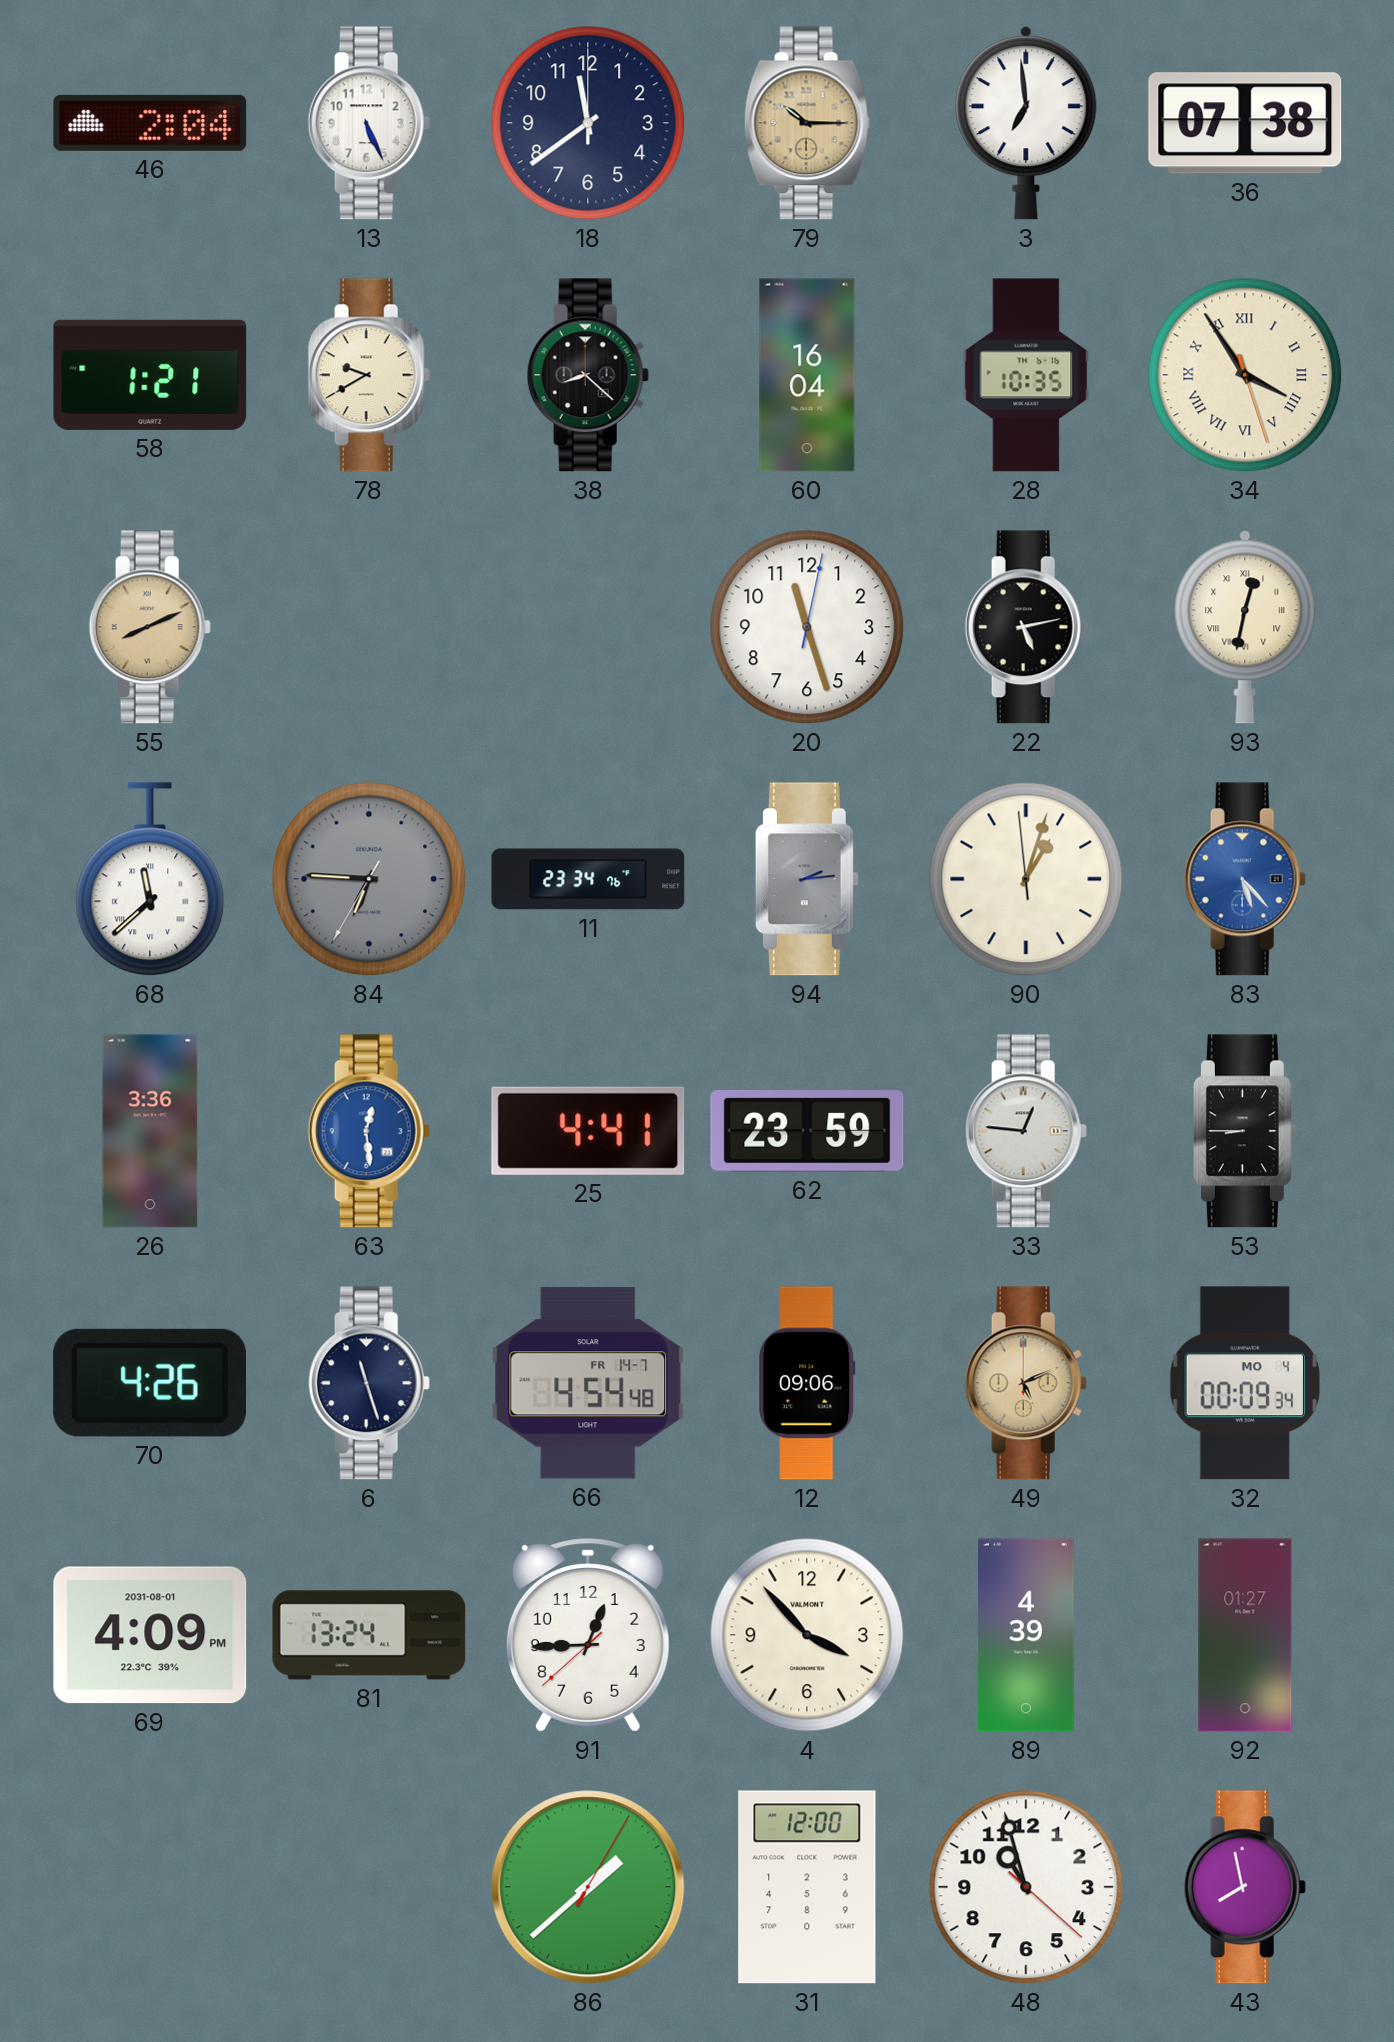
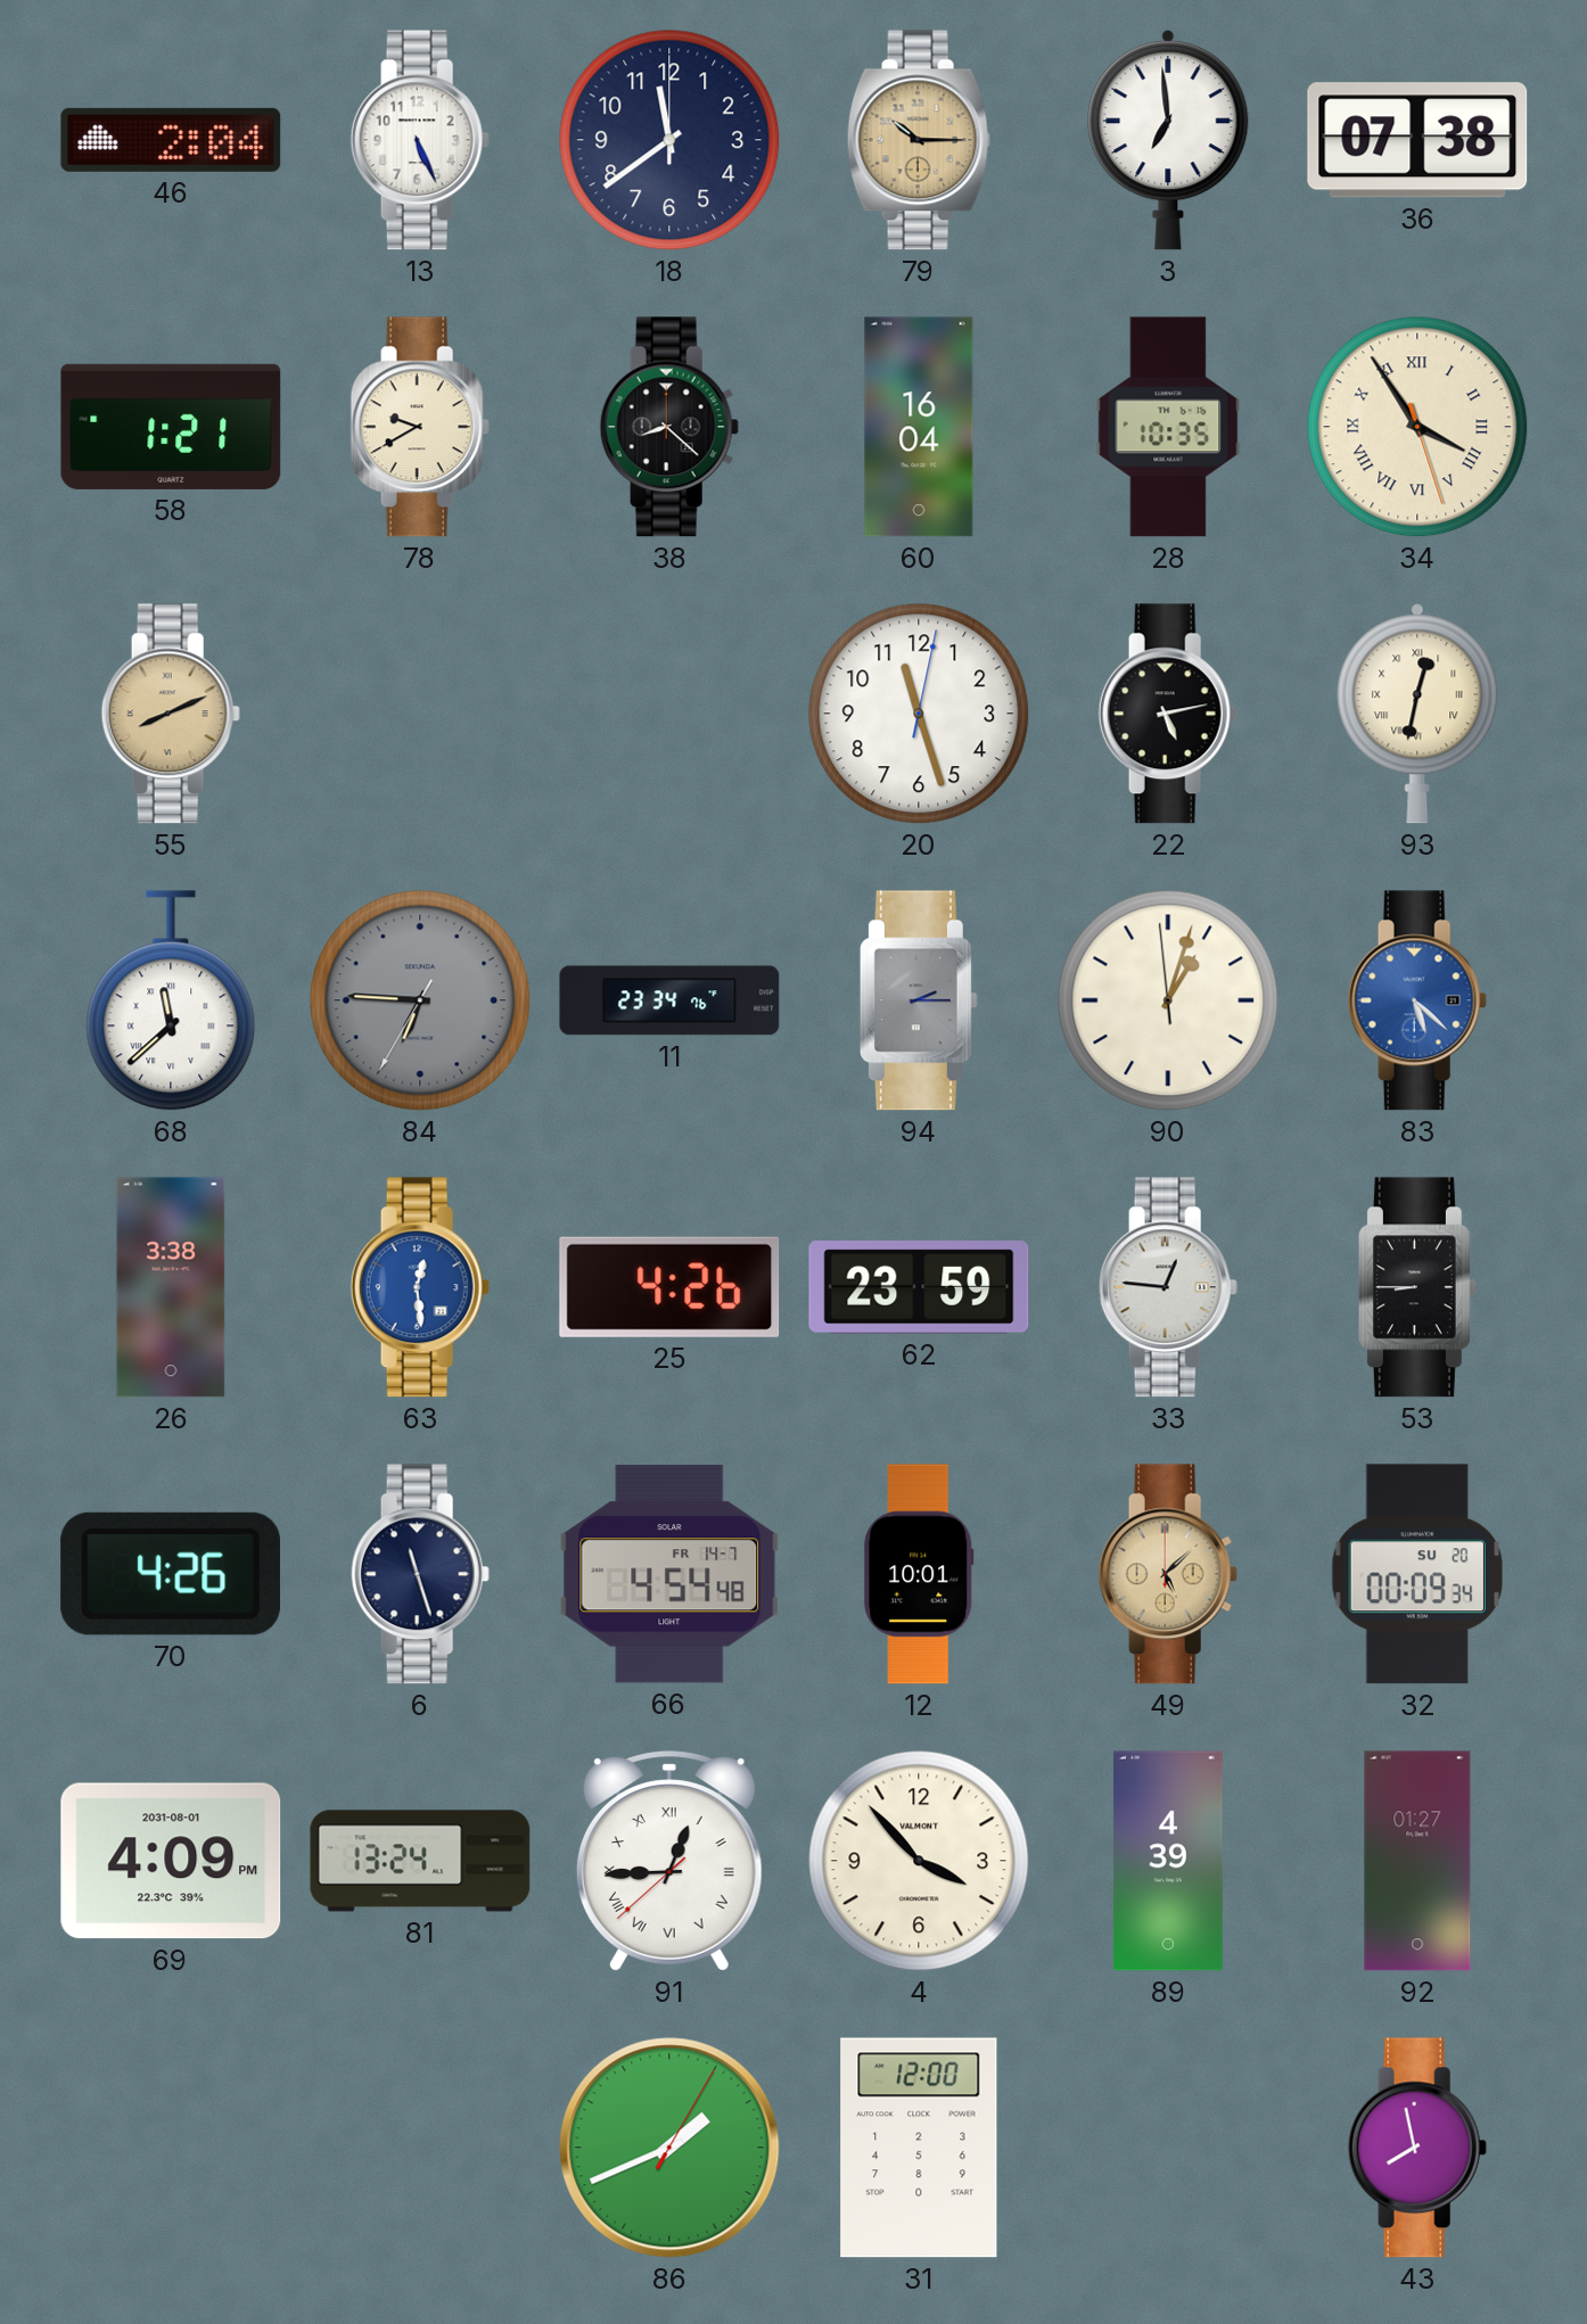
94: 2:14 -> 2:15 (919, 1000)
83: 5:23 -> 5:22 (1417, 1000)
26: 3:36 -> 3:38 (171, 1287)
25: 4:41 -> 4:26 (669, 1287)
12: 09:06 -> 10:01 (919, 1574)
49: 5:11 -> 5:08 (1168, 1574)
32 date: MO 4 -> SU 20 (1416, 1574)
91 numerals: Arabic -> Roman (669, 1861)
86: 1:38 -> 1:41 (669, 2148)
48: 10:57 -> none (1026, 1887)
